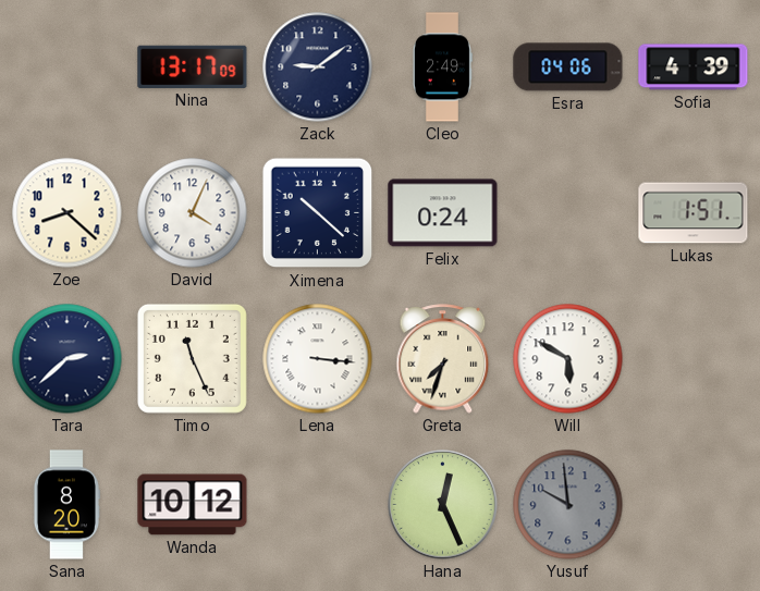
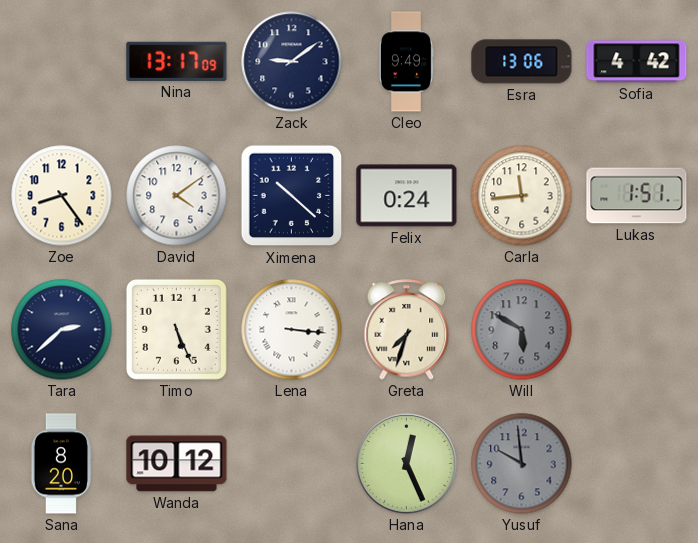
Cleo: 2:49 -> 9:49 (406, 62)
Esra: 04:06 -> 13:06 (522, 62)
Sofia: 4:39 -> 4:42 (637, 62)
Zoe: 8:22 -> 8:24 (62, 196)
David: 4:04 -> 4:09 (177, 196)
Carla: none -> 11:44 (522, 196)
Timo: 11:26 -> 5:26 (176, 329)
Will dial: white -> grey (522, 330)
